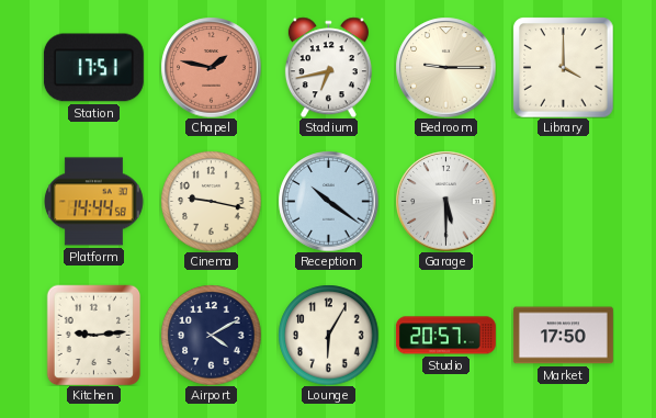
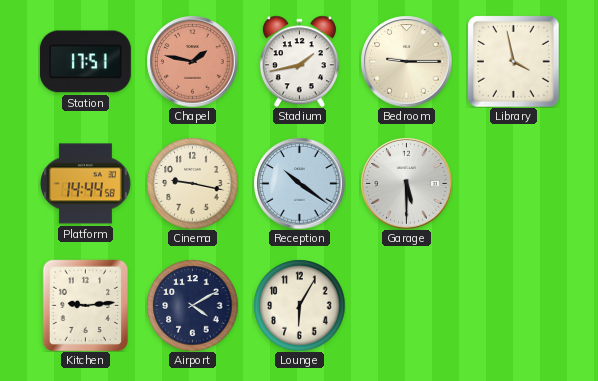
Stadium: 6:43 -> 1:43 (299, 61)
Library: 4:00 -> 3:58 (513, 61)
Studio: 20:57 -> none (445, 336)
Market: 17:50 -> none (563, 336)
